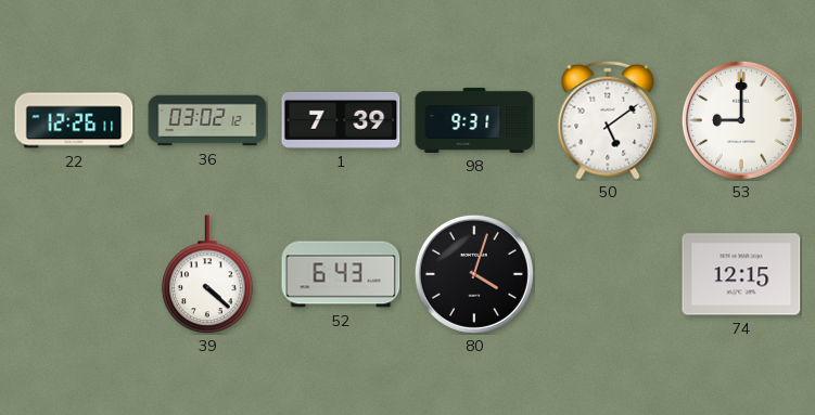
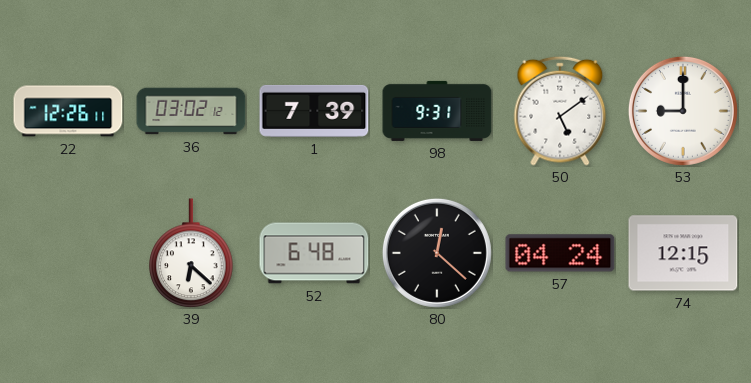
39: 4:22 -> 6:22 (191, 253)
52: 6:43 -> 6:48 (314, 253)
80: 4:03 -> 12:22 (437, 253)
57: none -> 04:24 (560, 253)
